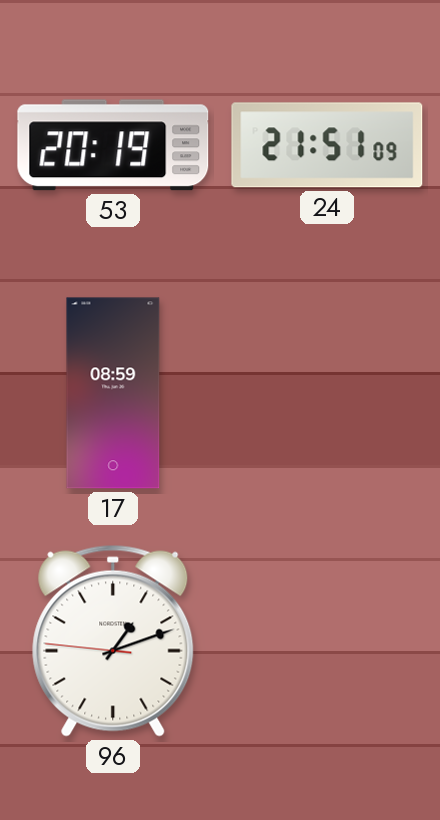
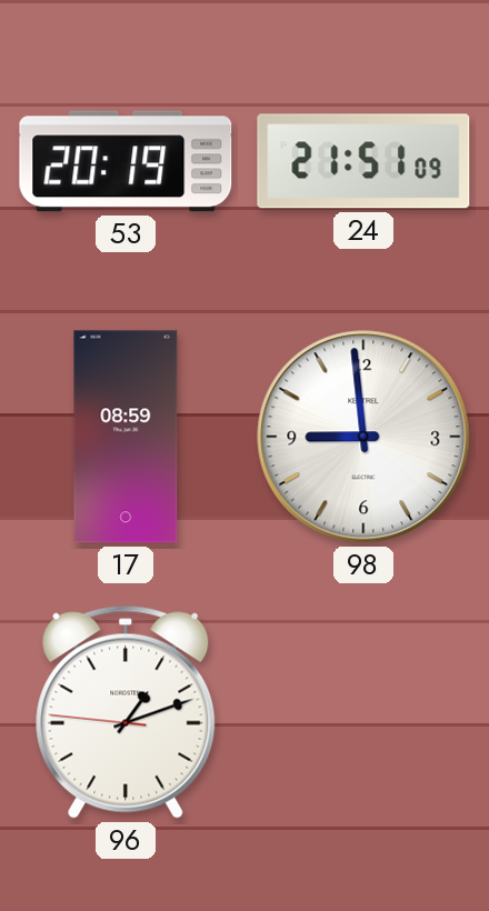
98: none -> 8:59 (363, 437)
